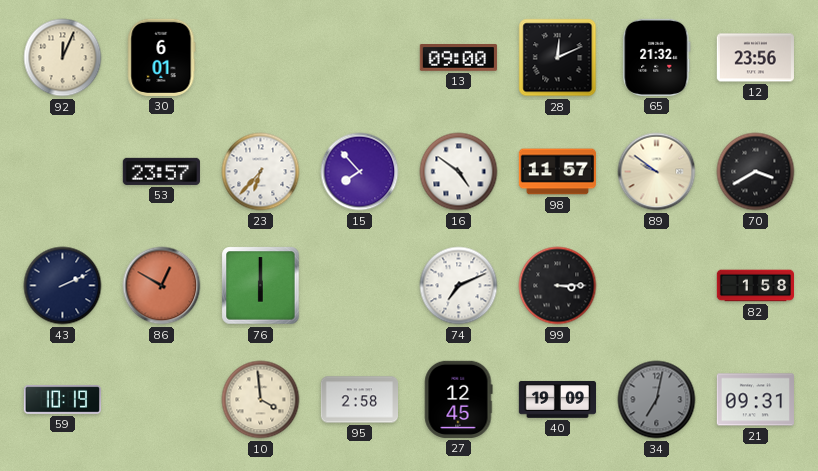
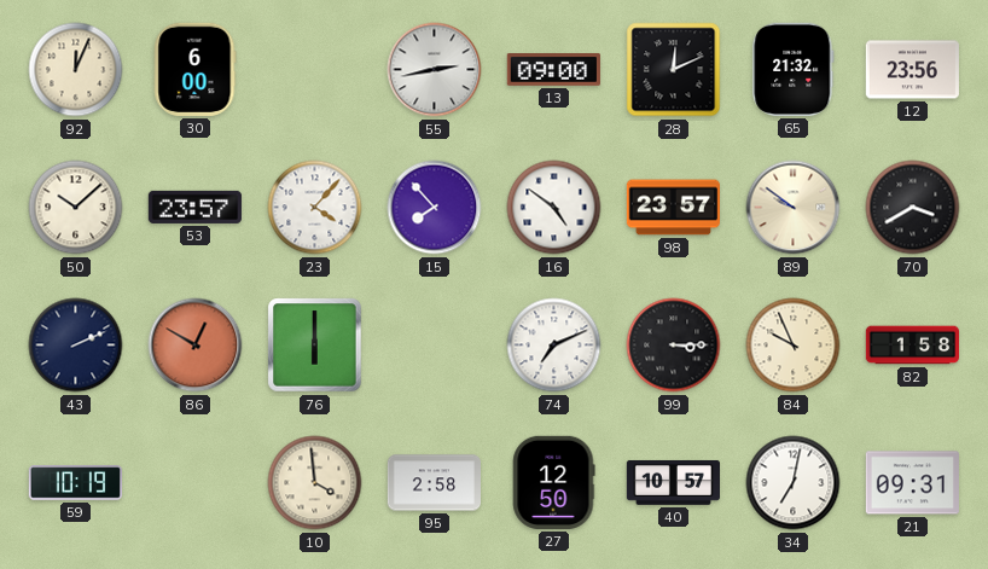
30: 6:01 -> 6:00 (196, 69)
55: none -> 2:43 (435, 70)
50: none -> 10:08 (76, 208)
23: 6:37 -> 4:07 (315, 208)
98: 11:57 -> 23:57 (673, 208)
84: none -> 9:56 (794, 346)
27: 12:45 -> 12:50 (554, 482)
40: 19:09 -> 10:57 (673, 483)
34 dial: grey -> white (794, 483)
